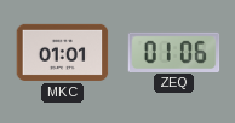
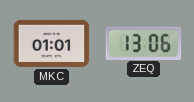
ZEQ: 01:06 -> 13:06 (144, 43)
